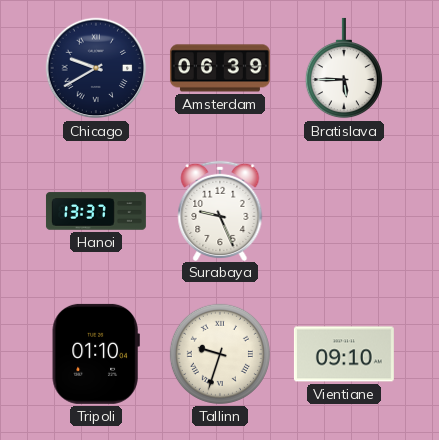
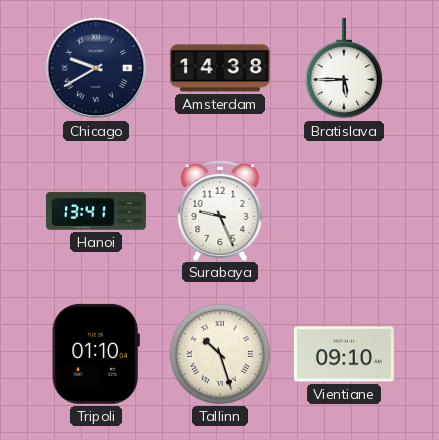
Amsterdam: 06:39 -> 14:38 (220, 68)
Hanoi: 13:37 -> 13:41 (96, 211)
Tallinn: 9:33 -> 10:27 (220, 354)
